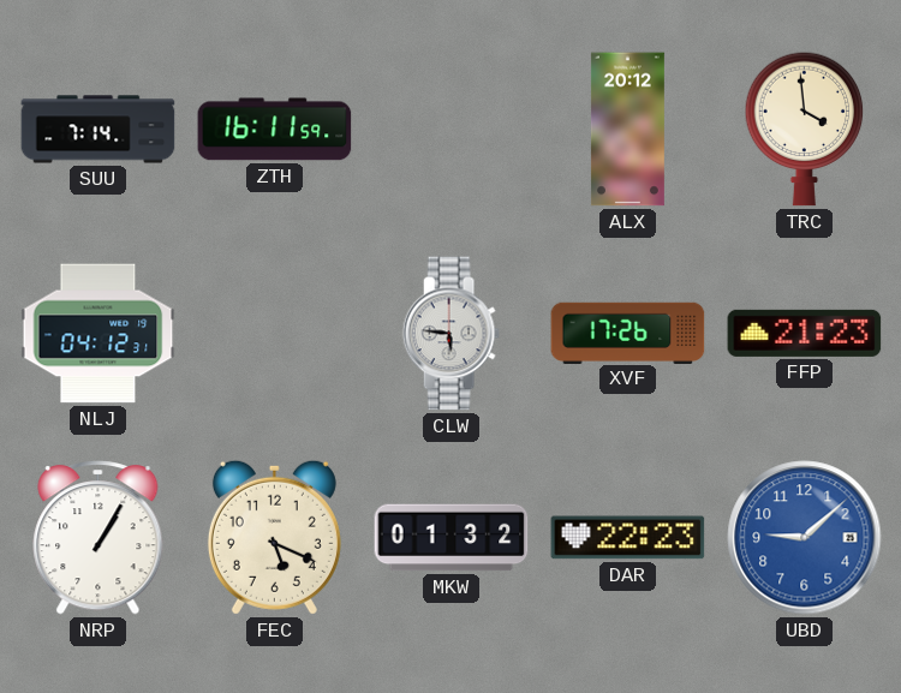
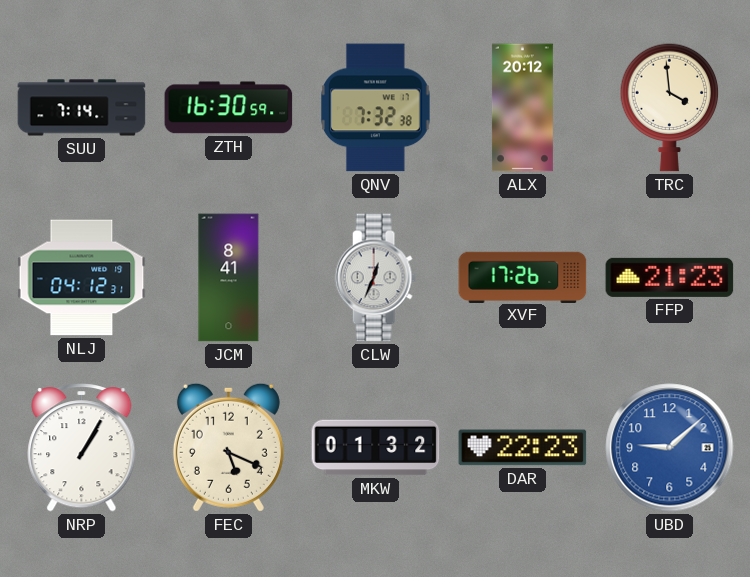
ZTH: 16:11 -> 16:30 (229, 108)
QNV: none -> 7:32 (376, 108)
JCM: none -> 8:41 (229, 278)
CLW: 5:46 -> 12:34 (375, 278)
